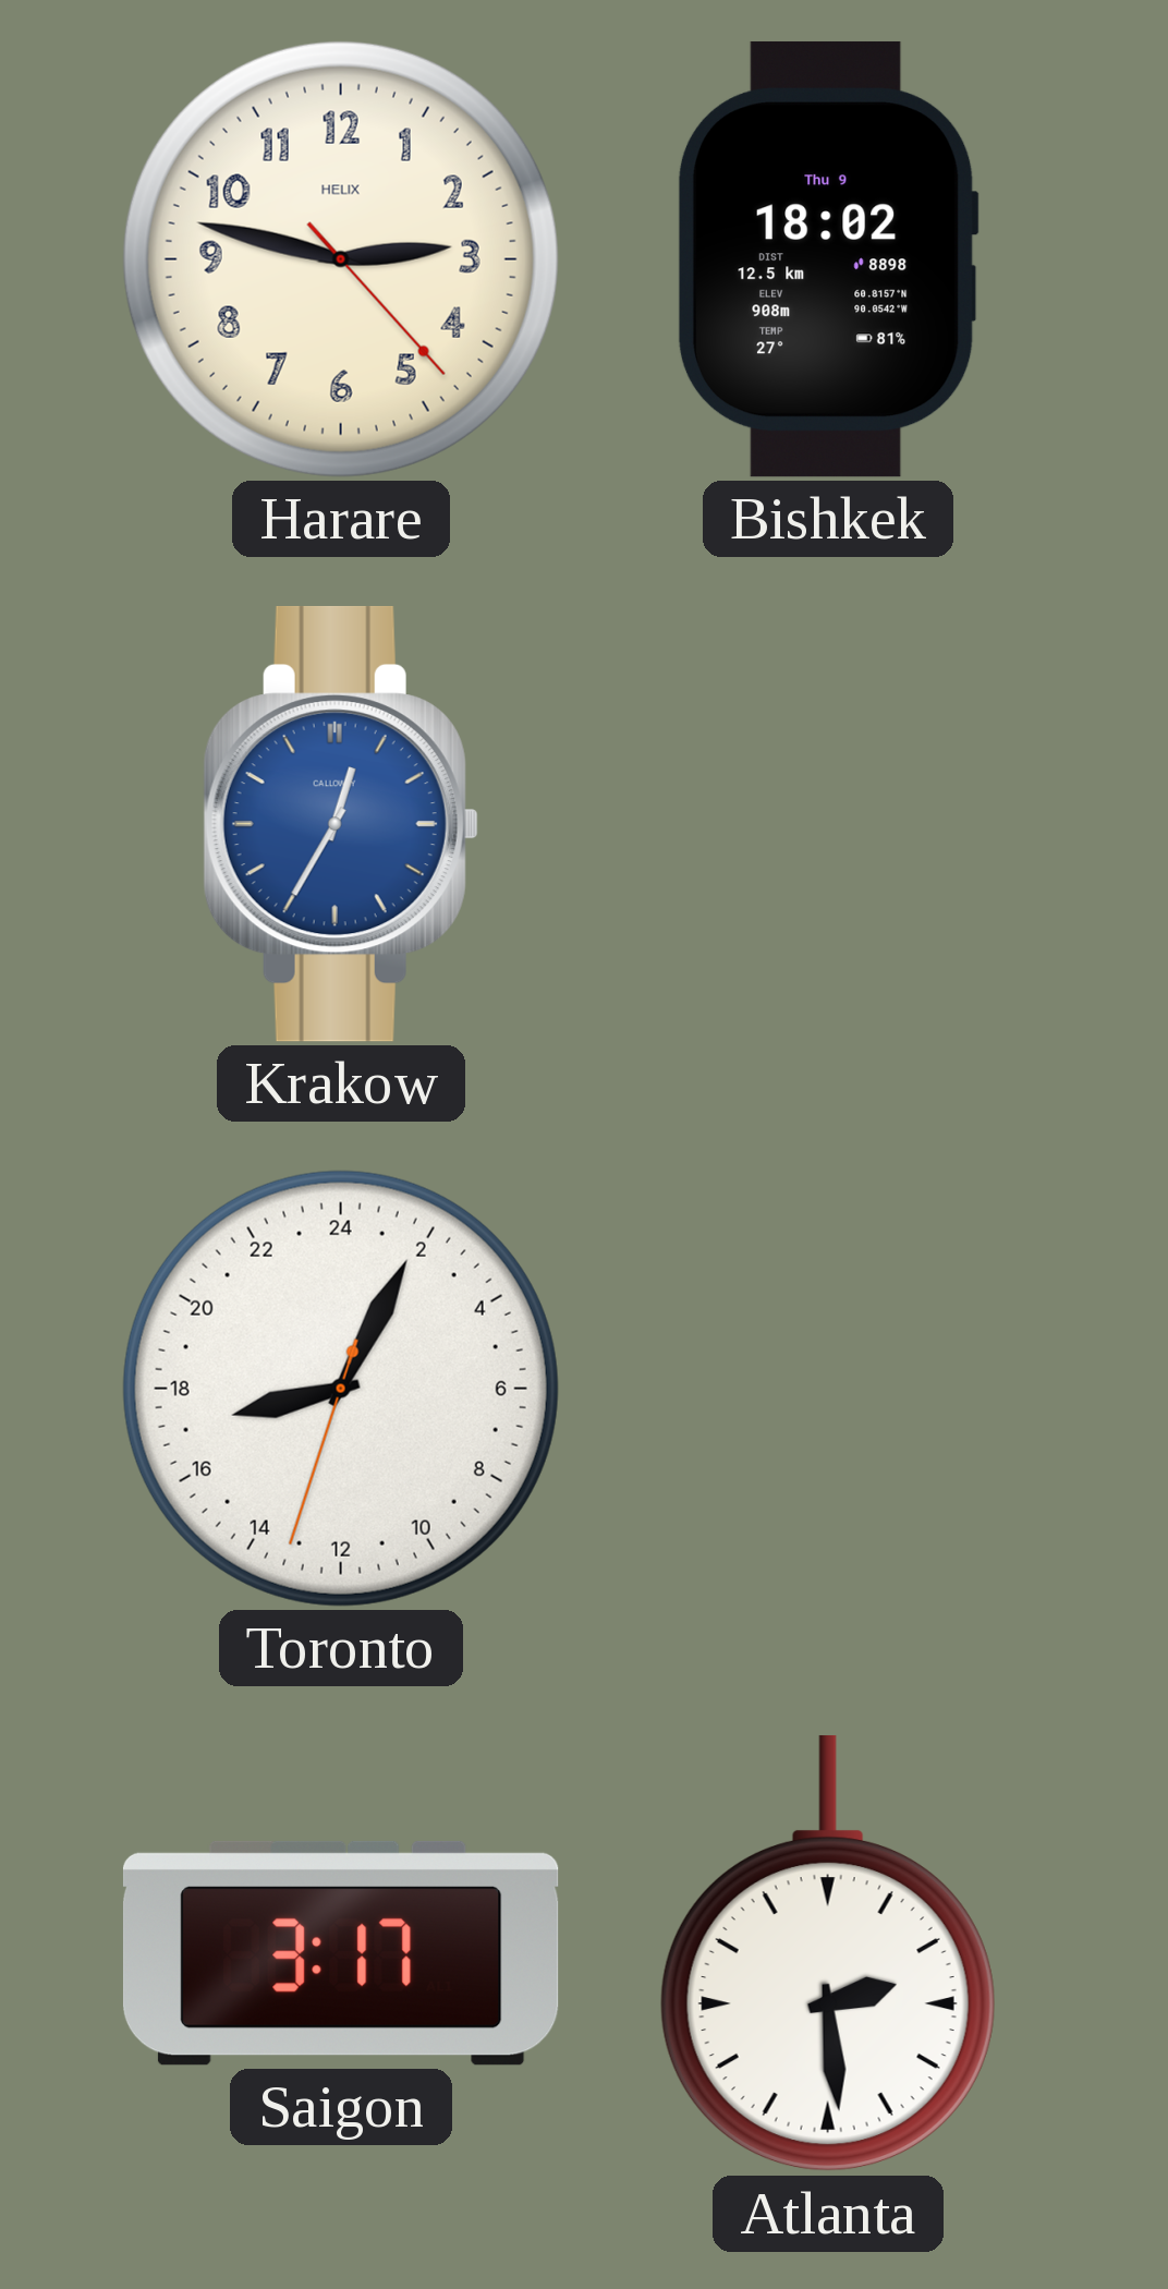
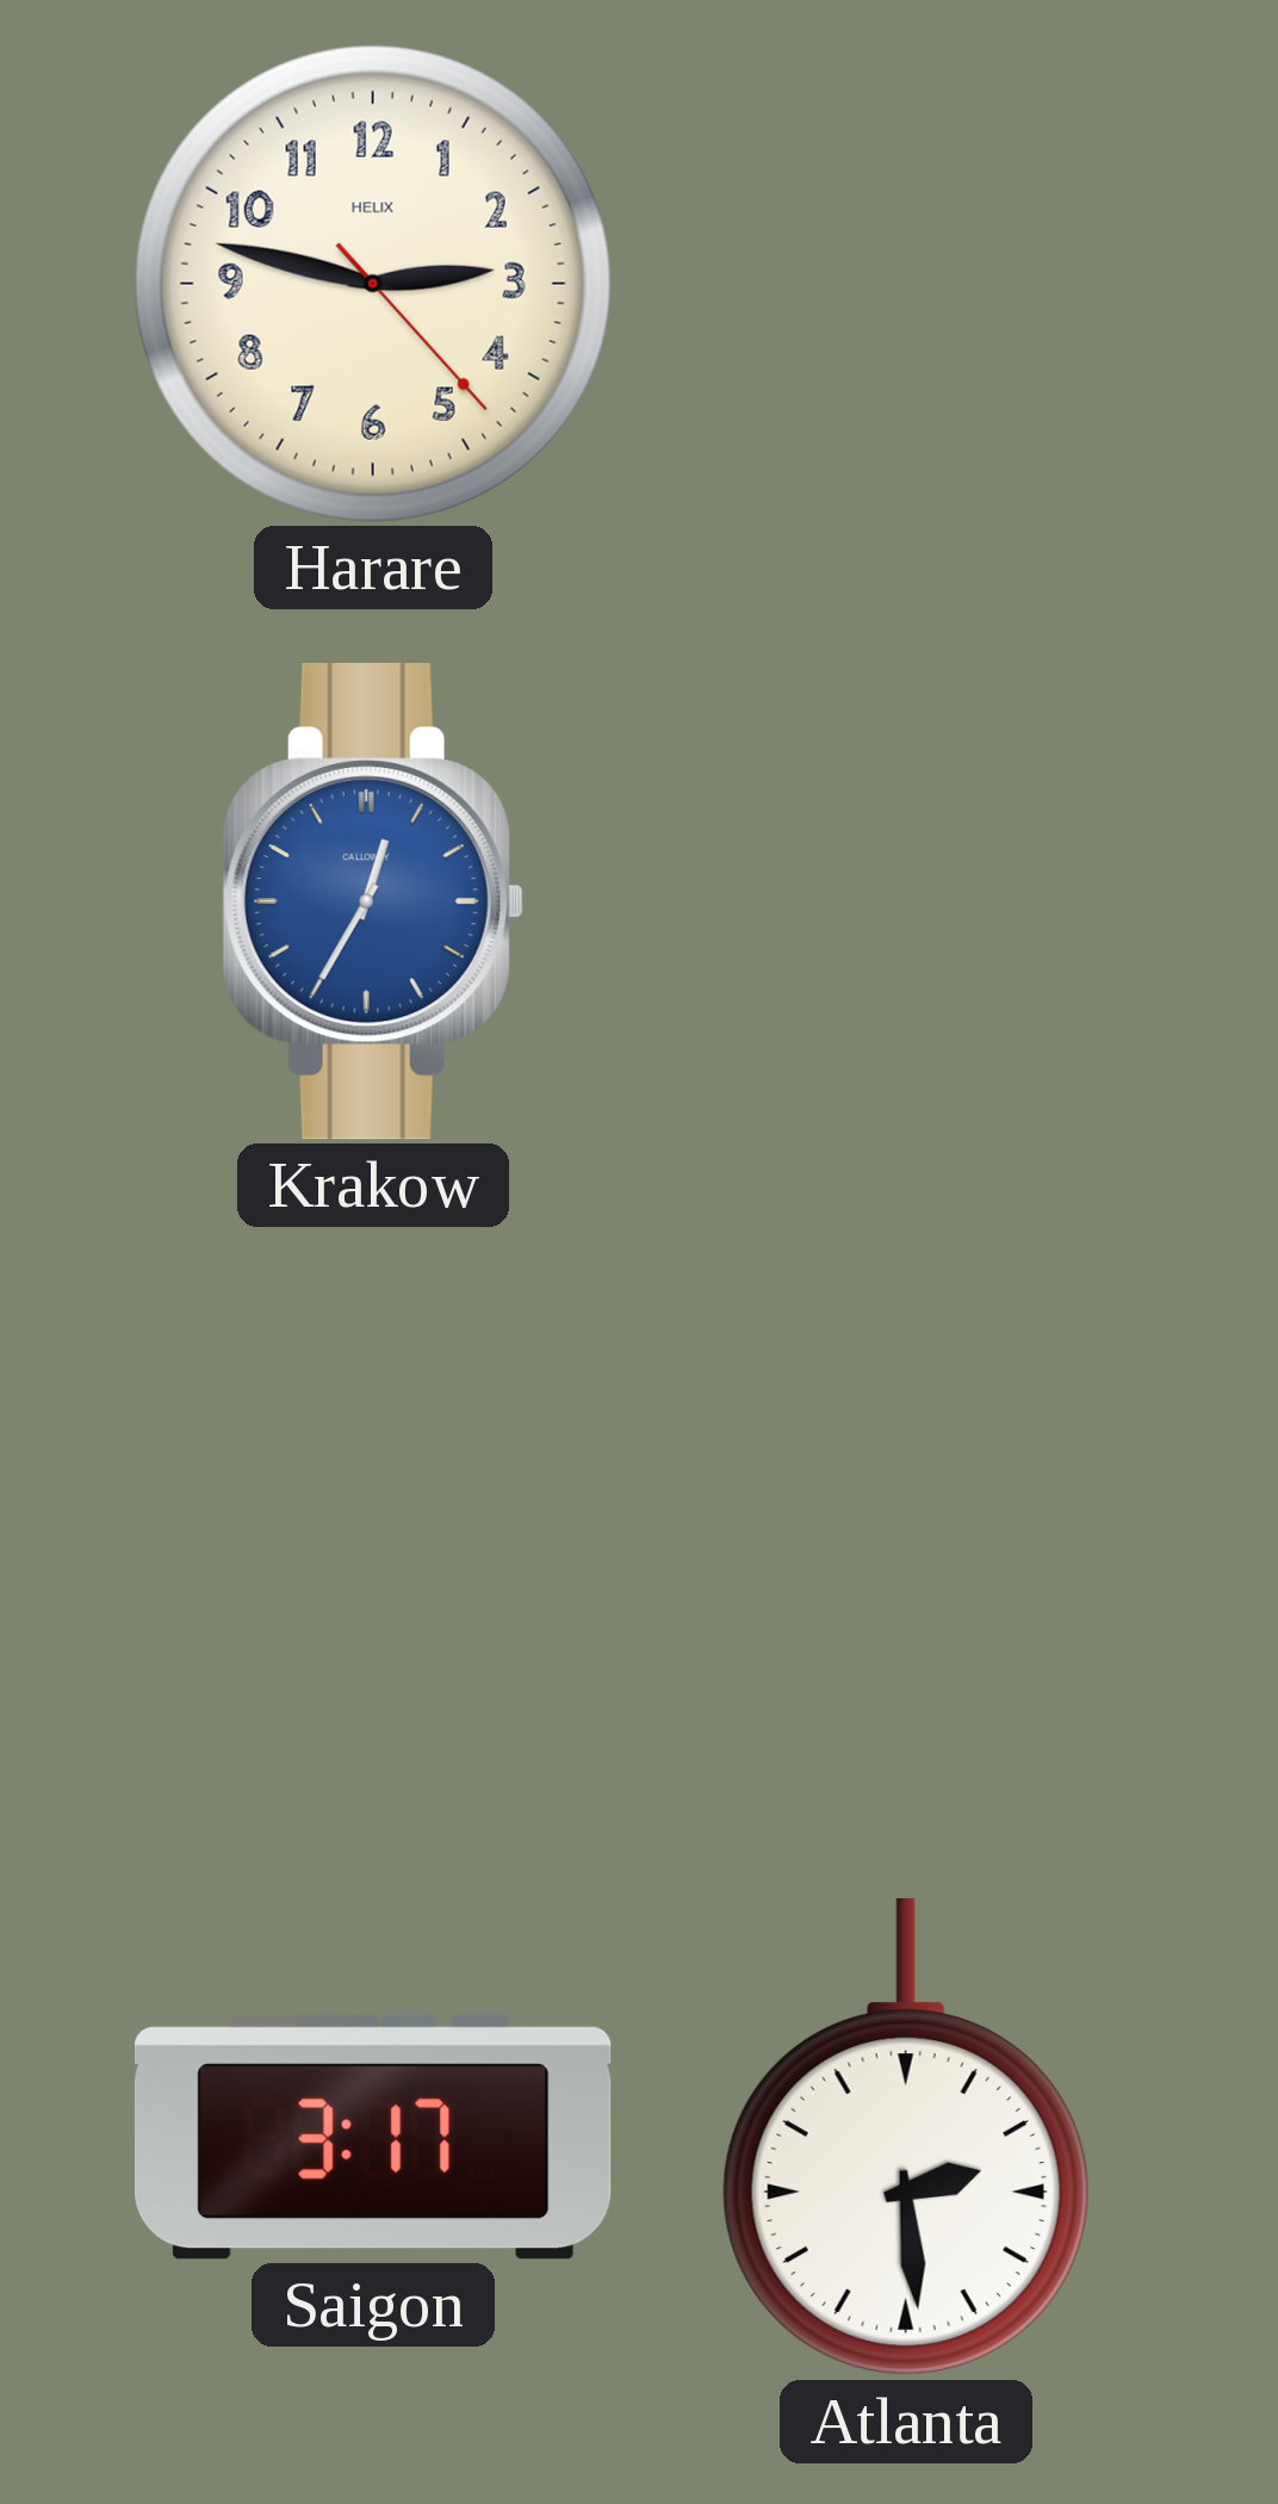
Bishkek: 18:02 -> none (828, 259)
Toronto: 17:04 -> none (341, 1389)
